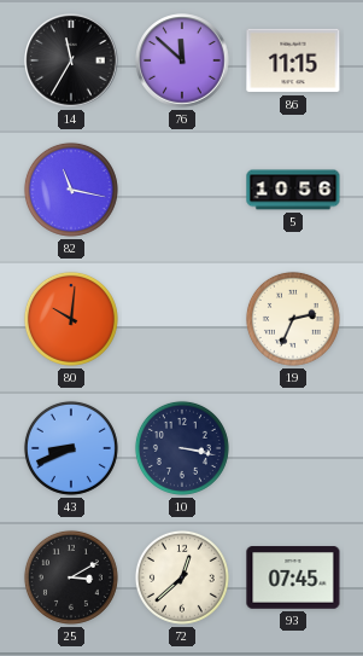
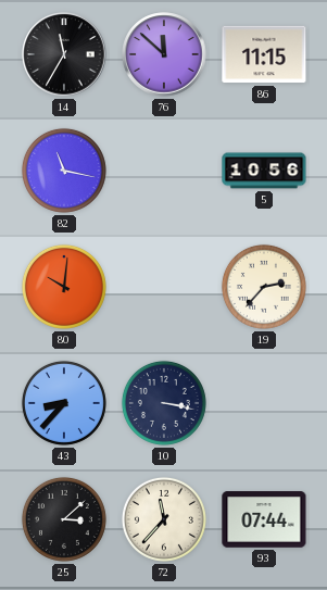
19: 2:34 -> 2:37 (264, 287)
43: 8:41 -> 8:37 (64, 403)
25: 3:10 -> 3:08 (64, 519)
72: 12:38 -> 11:37 (164, 519)
93: 07:45 -> 07:44 (264, 519)
